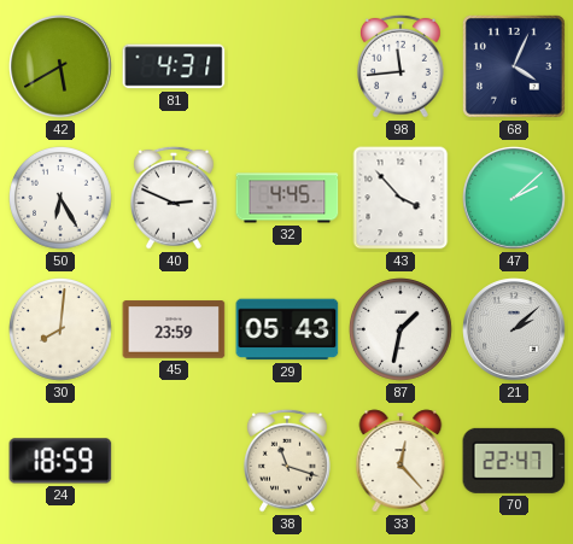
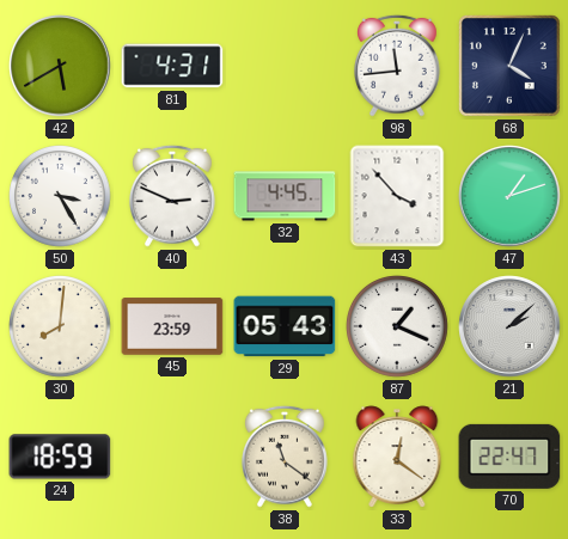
50: 6:25 -> 3:25 (61, 197)
47: 2:08 -> 1:12 (509, 196)
87: 1:32 -> 1:19 (398, 327)
38: 11:18 -> 11:21 (286, 457)
33: 12:23 -> 12:21 (397, 457)
